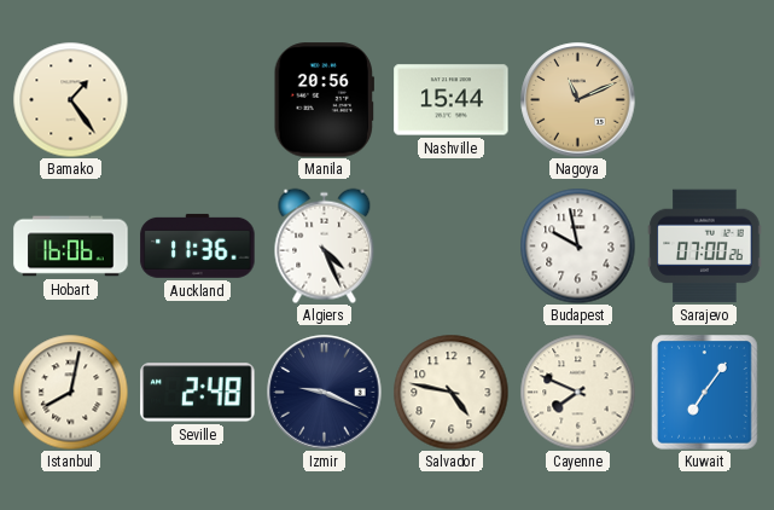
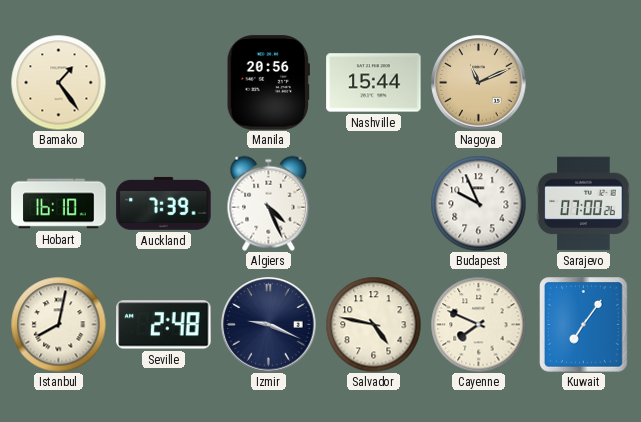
Hobart: 16:06 -> 16:10 (59, 204)
Auckland: 11:36 -> 7:39 (164, 203)
Budapest: 9:58 -> 9:56 (478, 203)
